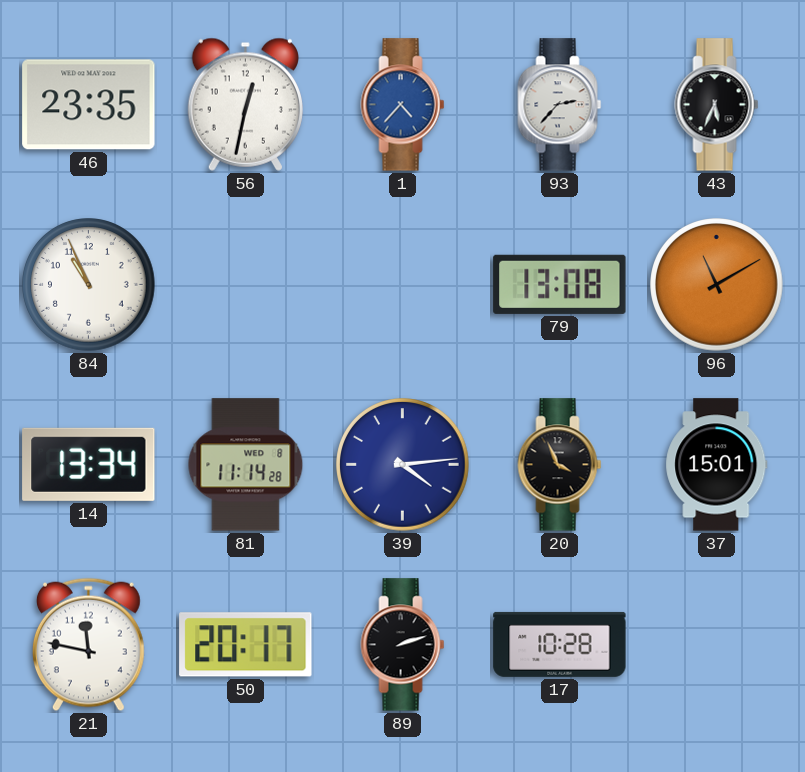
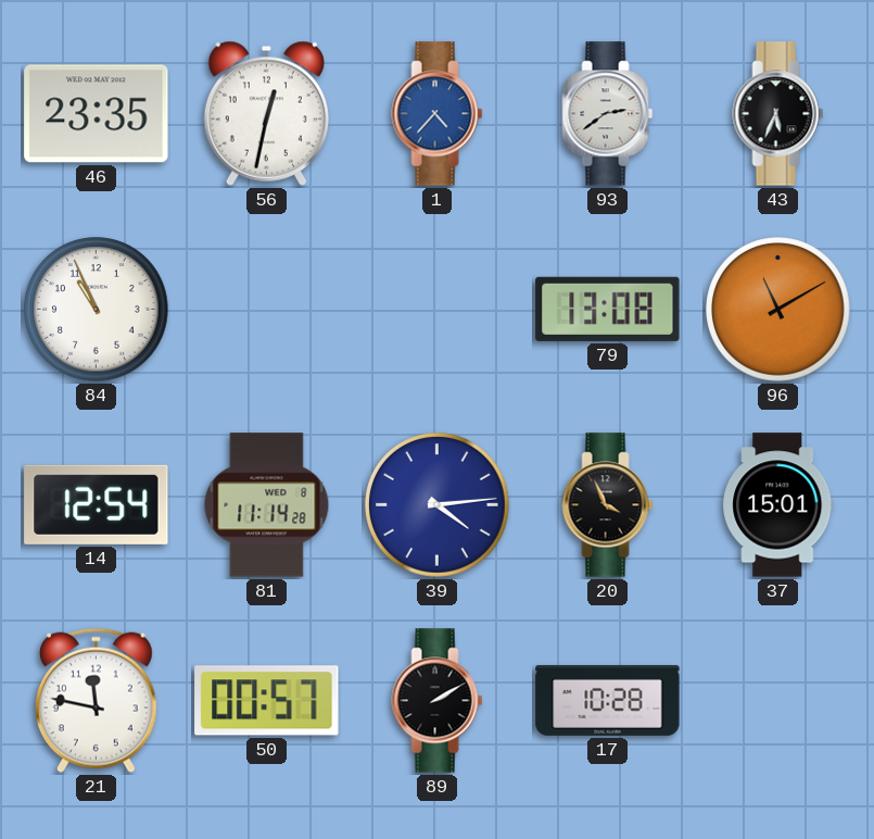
93: 2:37 -> 2:39 (608, 114)
14: 13:34 -> 12:54 (97, 504)
50: 20:17 -> 00:57 (267, 701)
89: 2:12 -> 2:10 (438, 701)
